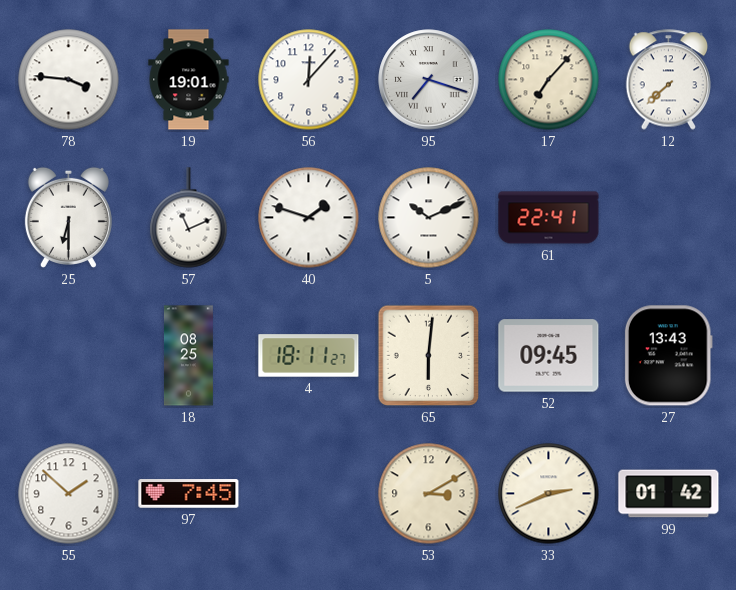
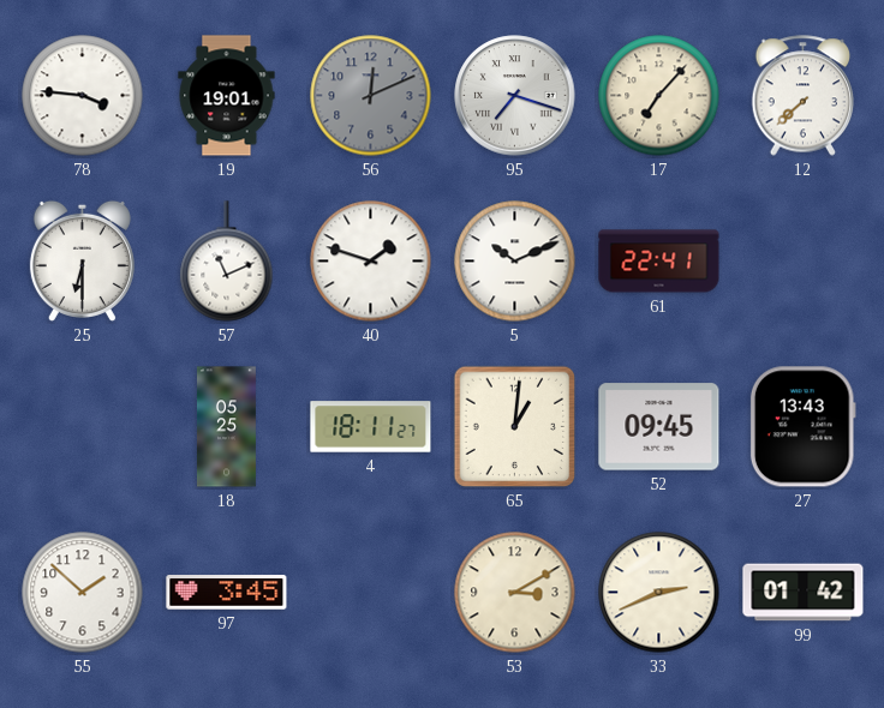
56: 12:07 -> 12:11 (371, 96)
56 dial: white -> grey (371, 96)
18: 08:25 -> 05:25 (226, 427)
65: 6:01 -> 1:01 (515, 427)
97: 7:45 -> 3:45 (227, 593)
